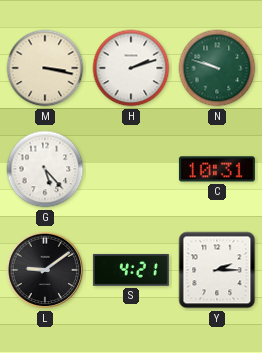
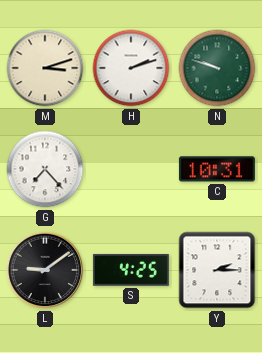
M: 3:17 -> 3:12 (45, 68)
G: 5:23 -> 7:23 (45, 169)
S: 4:21 -> 4:25 (131, 270)
